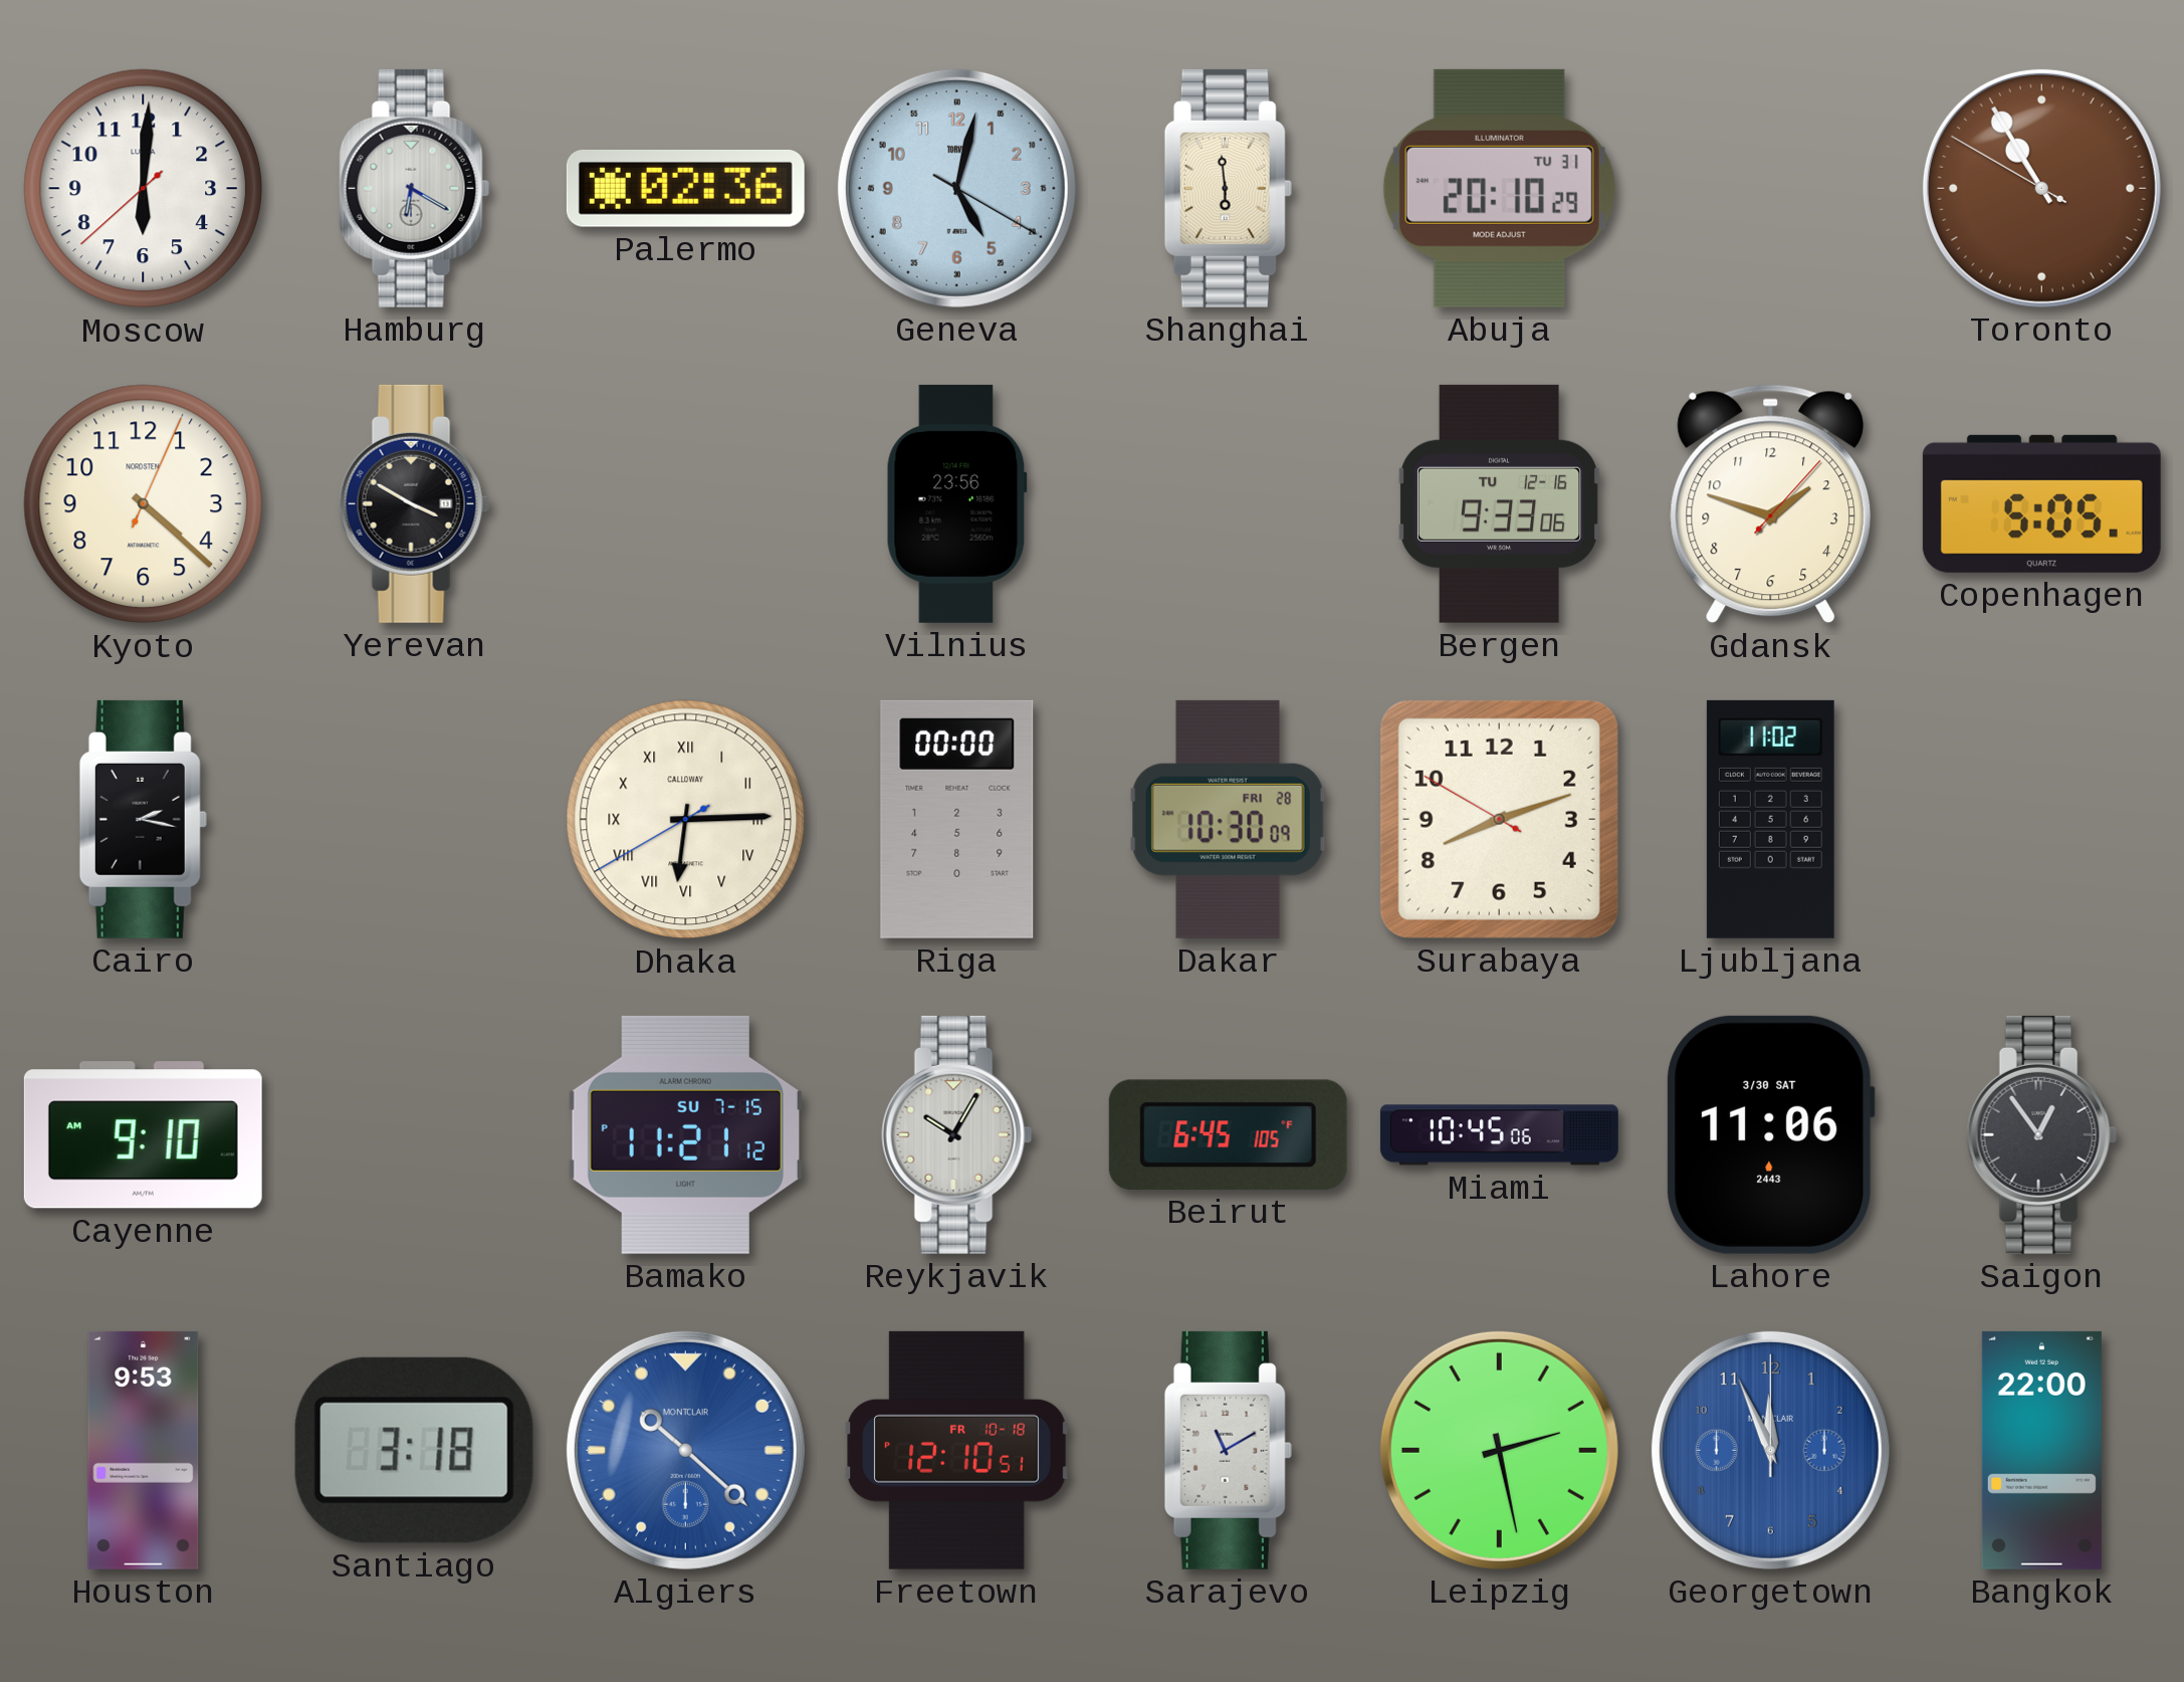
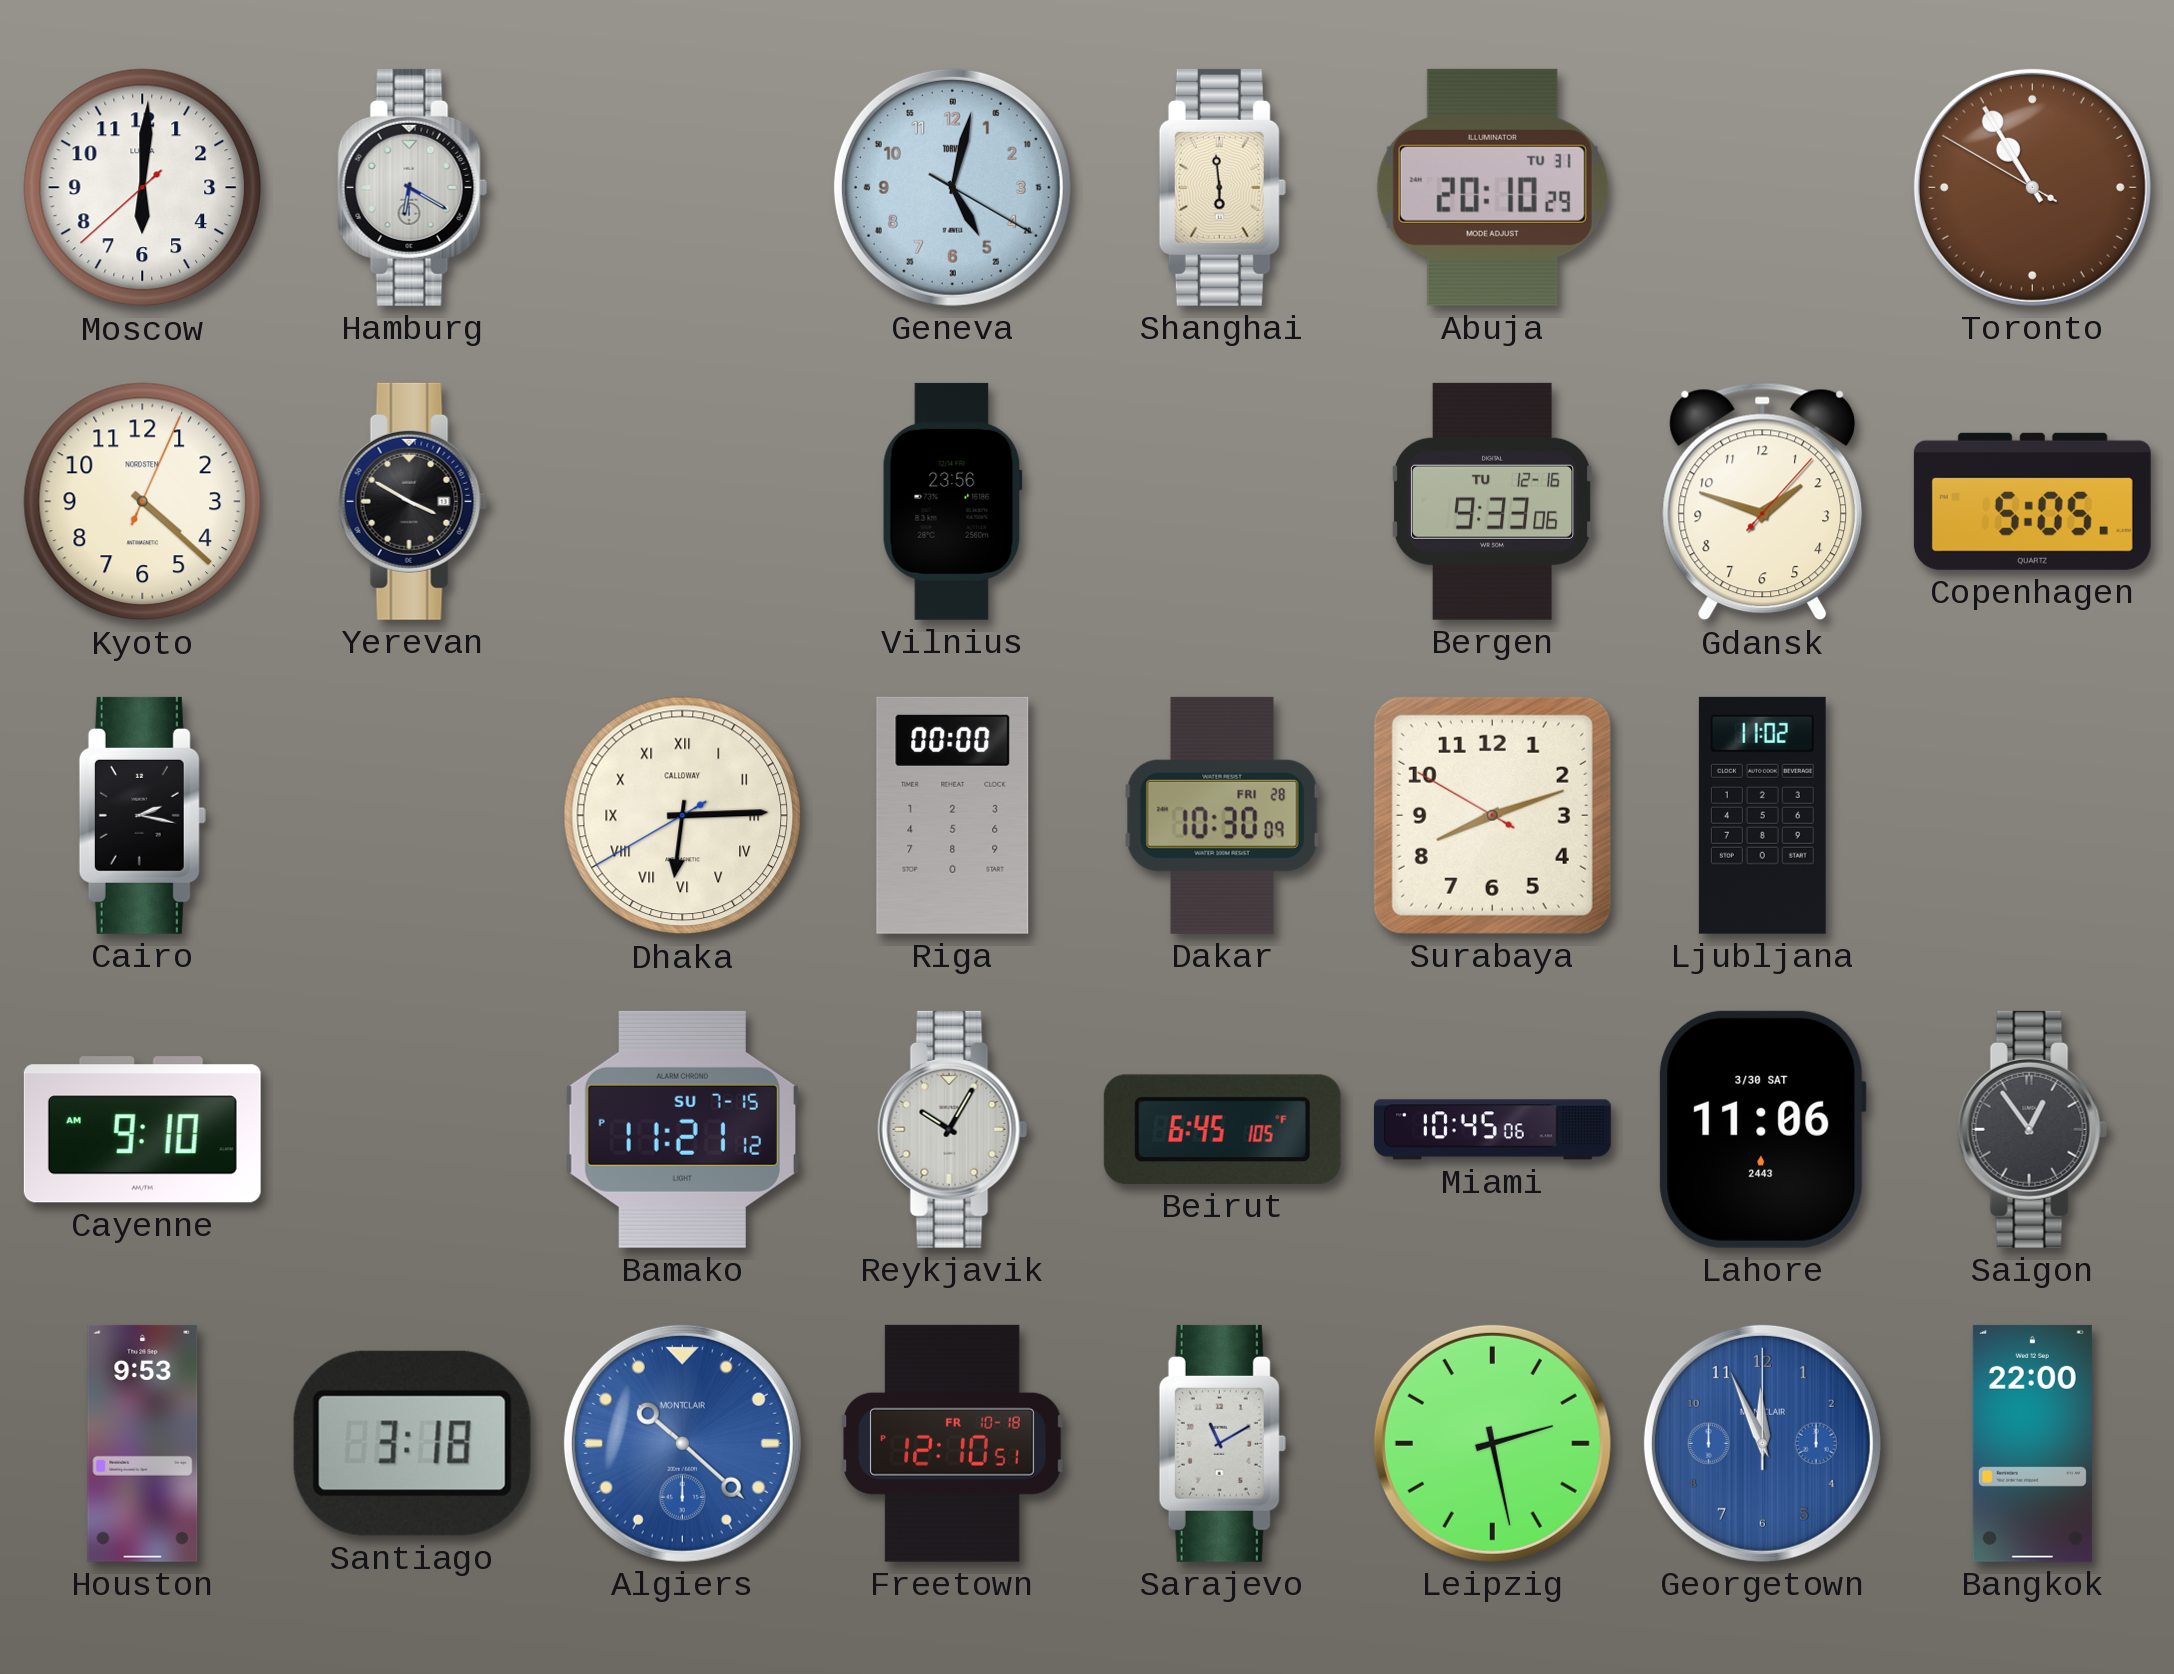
Palermo: 02:36 -> none (685, 188)
